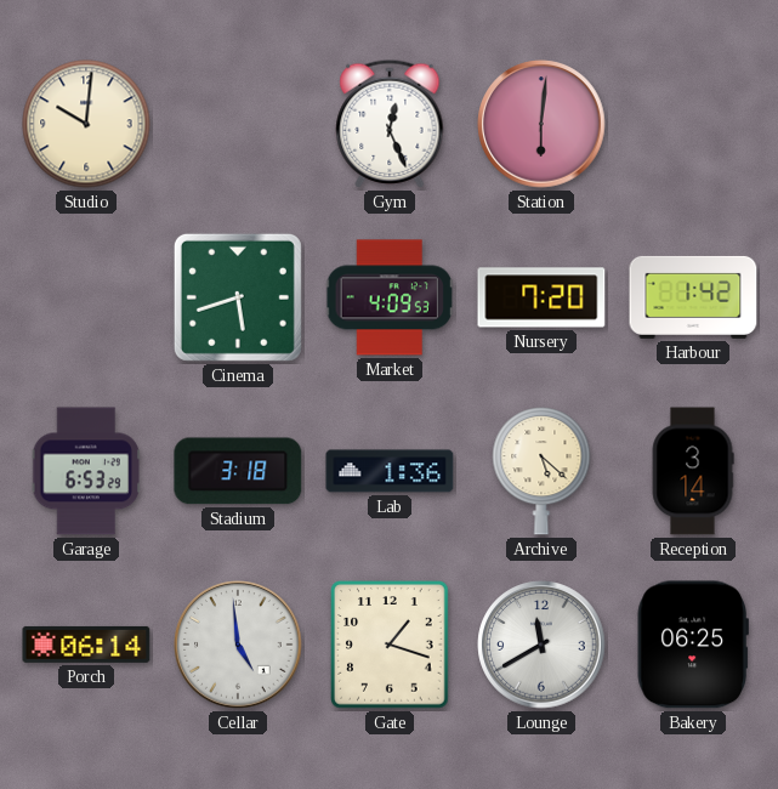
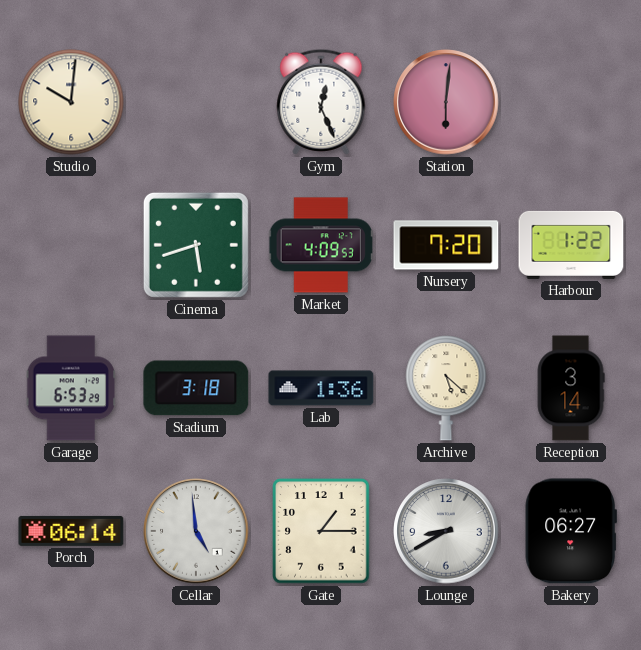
Harbour: 1:42 -> 1:22 (571, 245)
Gate: 1:18 -> 1:15 (321, 531)
Lounge: 11:40 -> 8:40 (446, 531)
Bakery: 06:25 -> 06:27 (571, 531)
